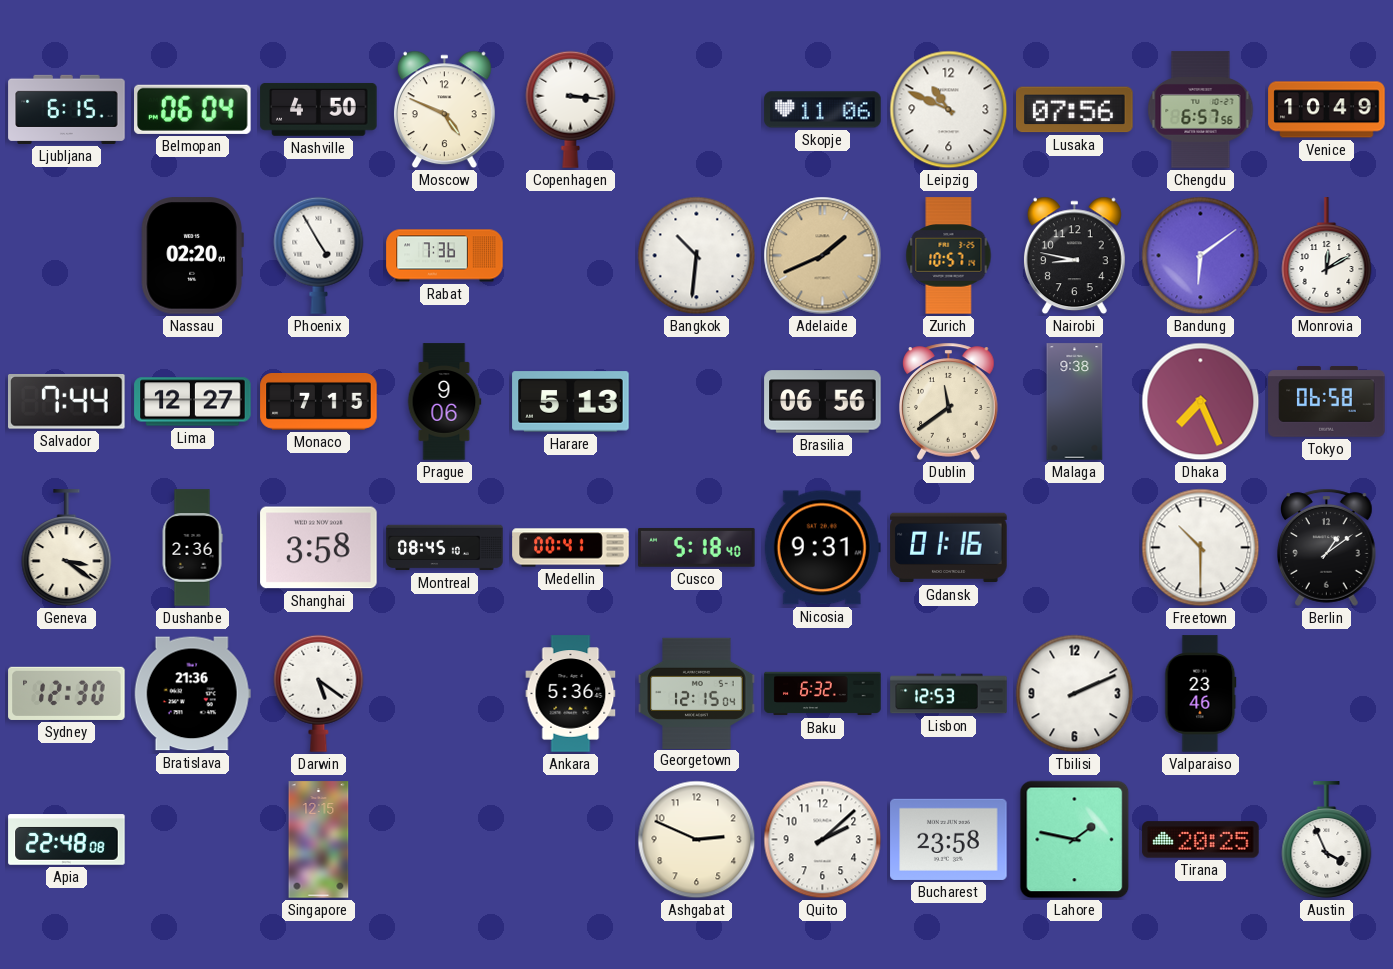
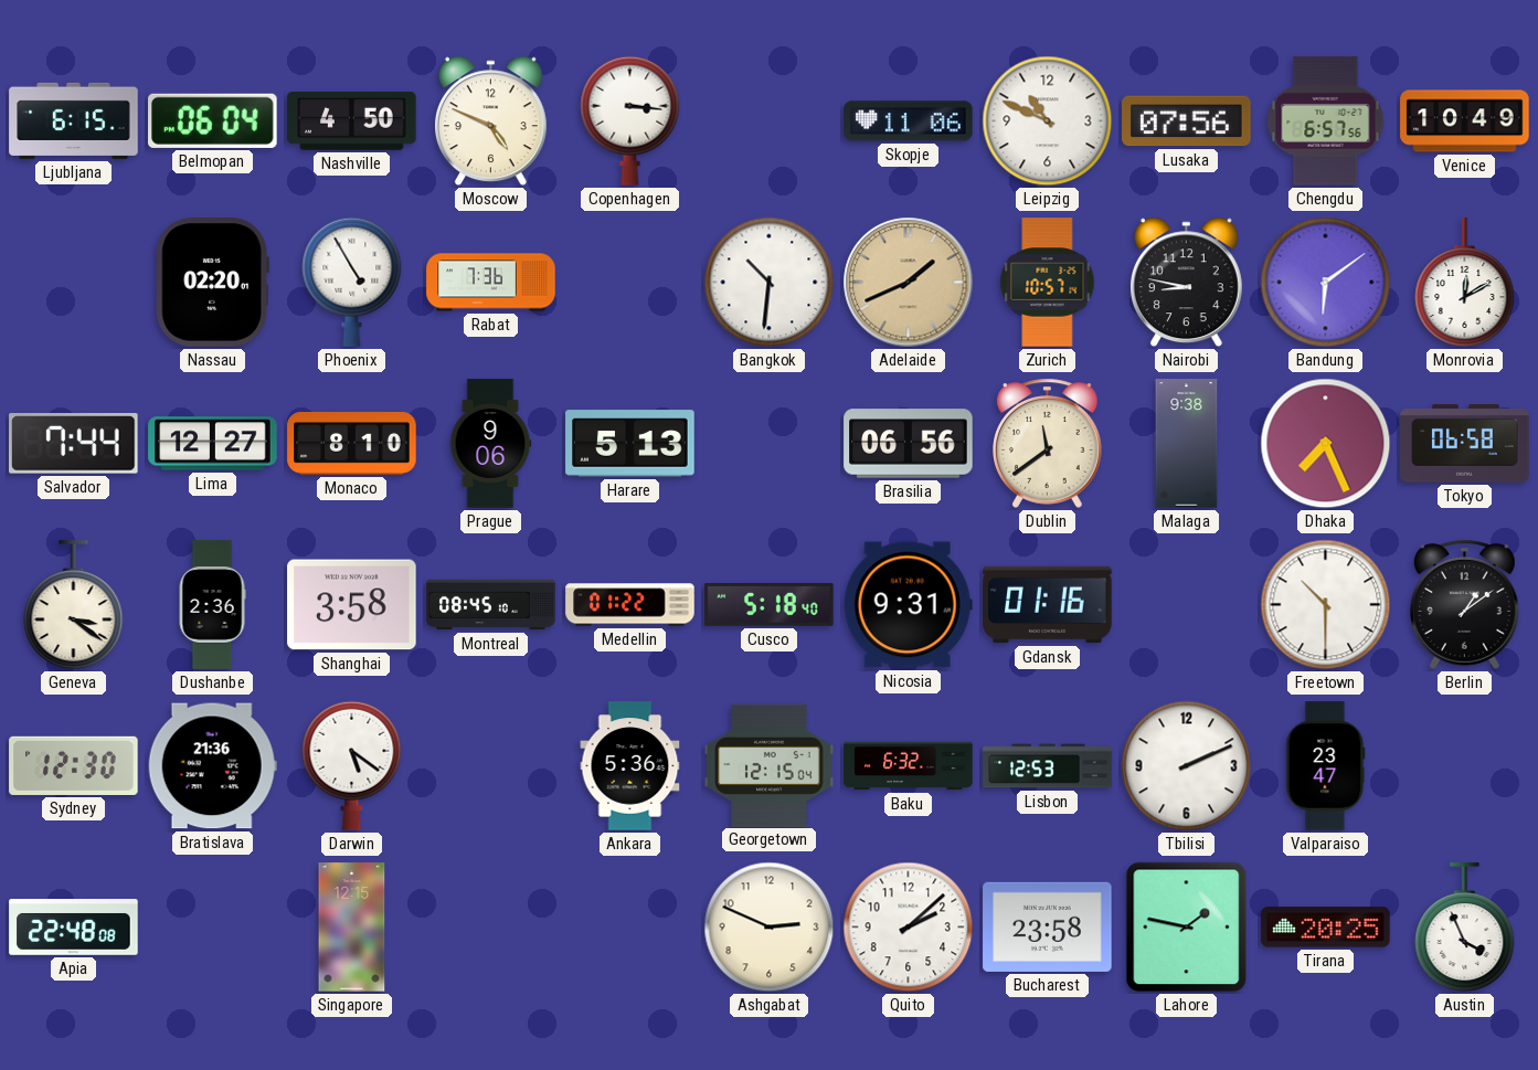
Monaco: 7:15 -> 8:10 (352, 444)
Medellin: 00:41 -> 01:22 (630, 605)
Valparaiso: 23:46 -> 23:47 (1326, 766)
